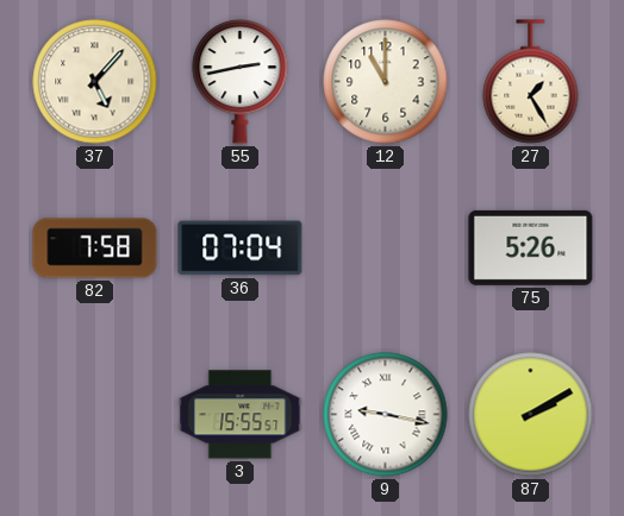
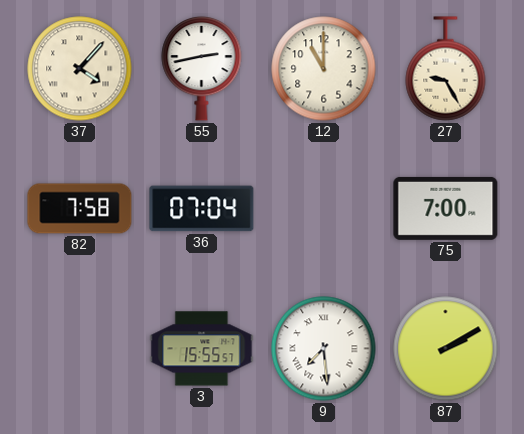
37: 5:07 -> 4:07 (80, 69)
27: 1:25 -> 9:25 (446, 69)
75: 5:26 -> 7:00 (446, 208)
9: 9:17 -> 7:29 (324, 349)
